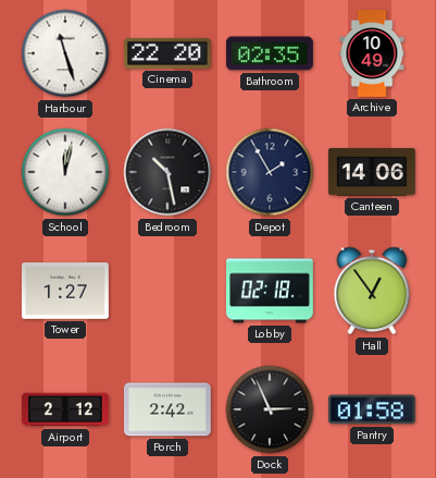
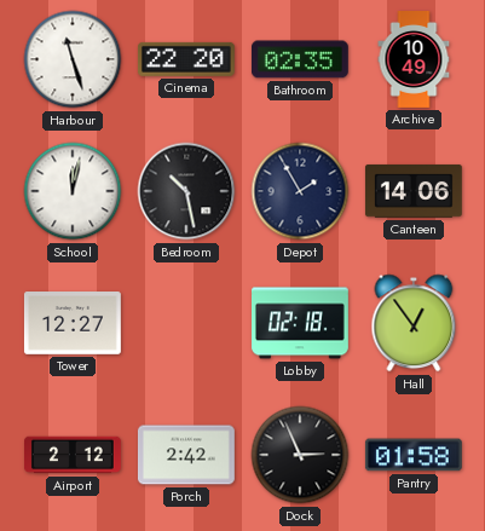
Tower: 1:27 -> 12:27 (73, 324)
